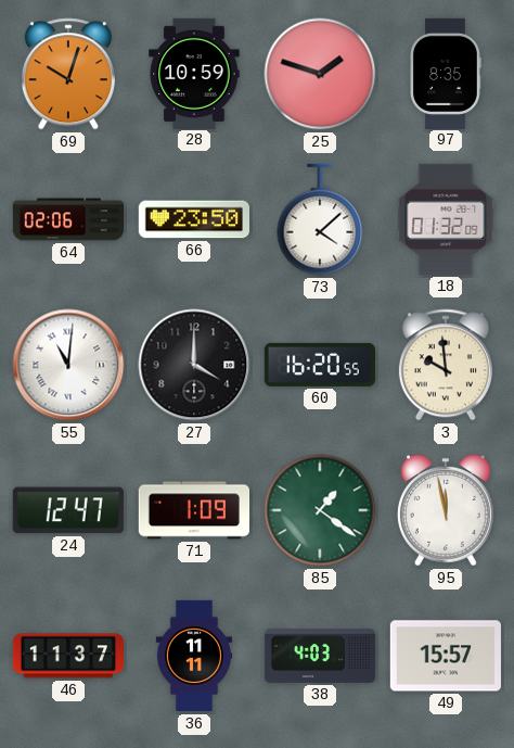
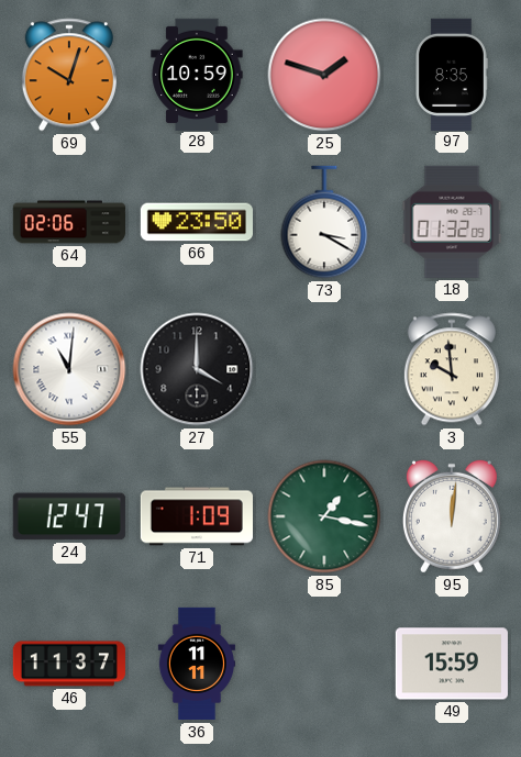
73: 4:08 -> 3:20 (324, 222)
60: 16:20 -> none (320, 365)
85: 1:21 -> 1:17 (324, 516)
95: 11:58 -> 12:01 (452, 516)
38: 4:03 -> none (319, 656)
49: 15:57 -> 15:59 (452, 664)
